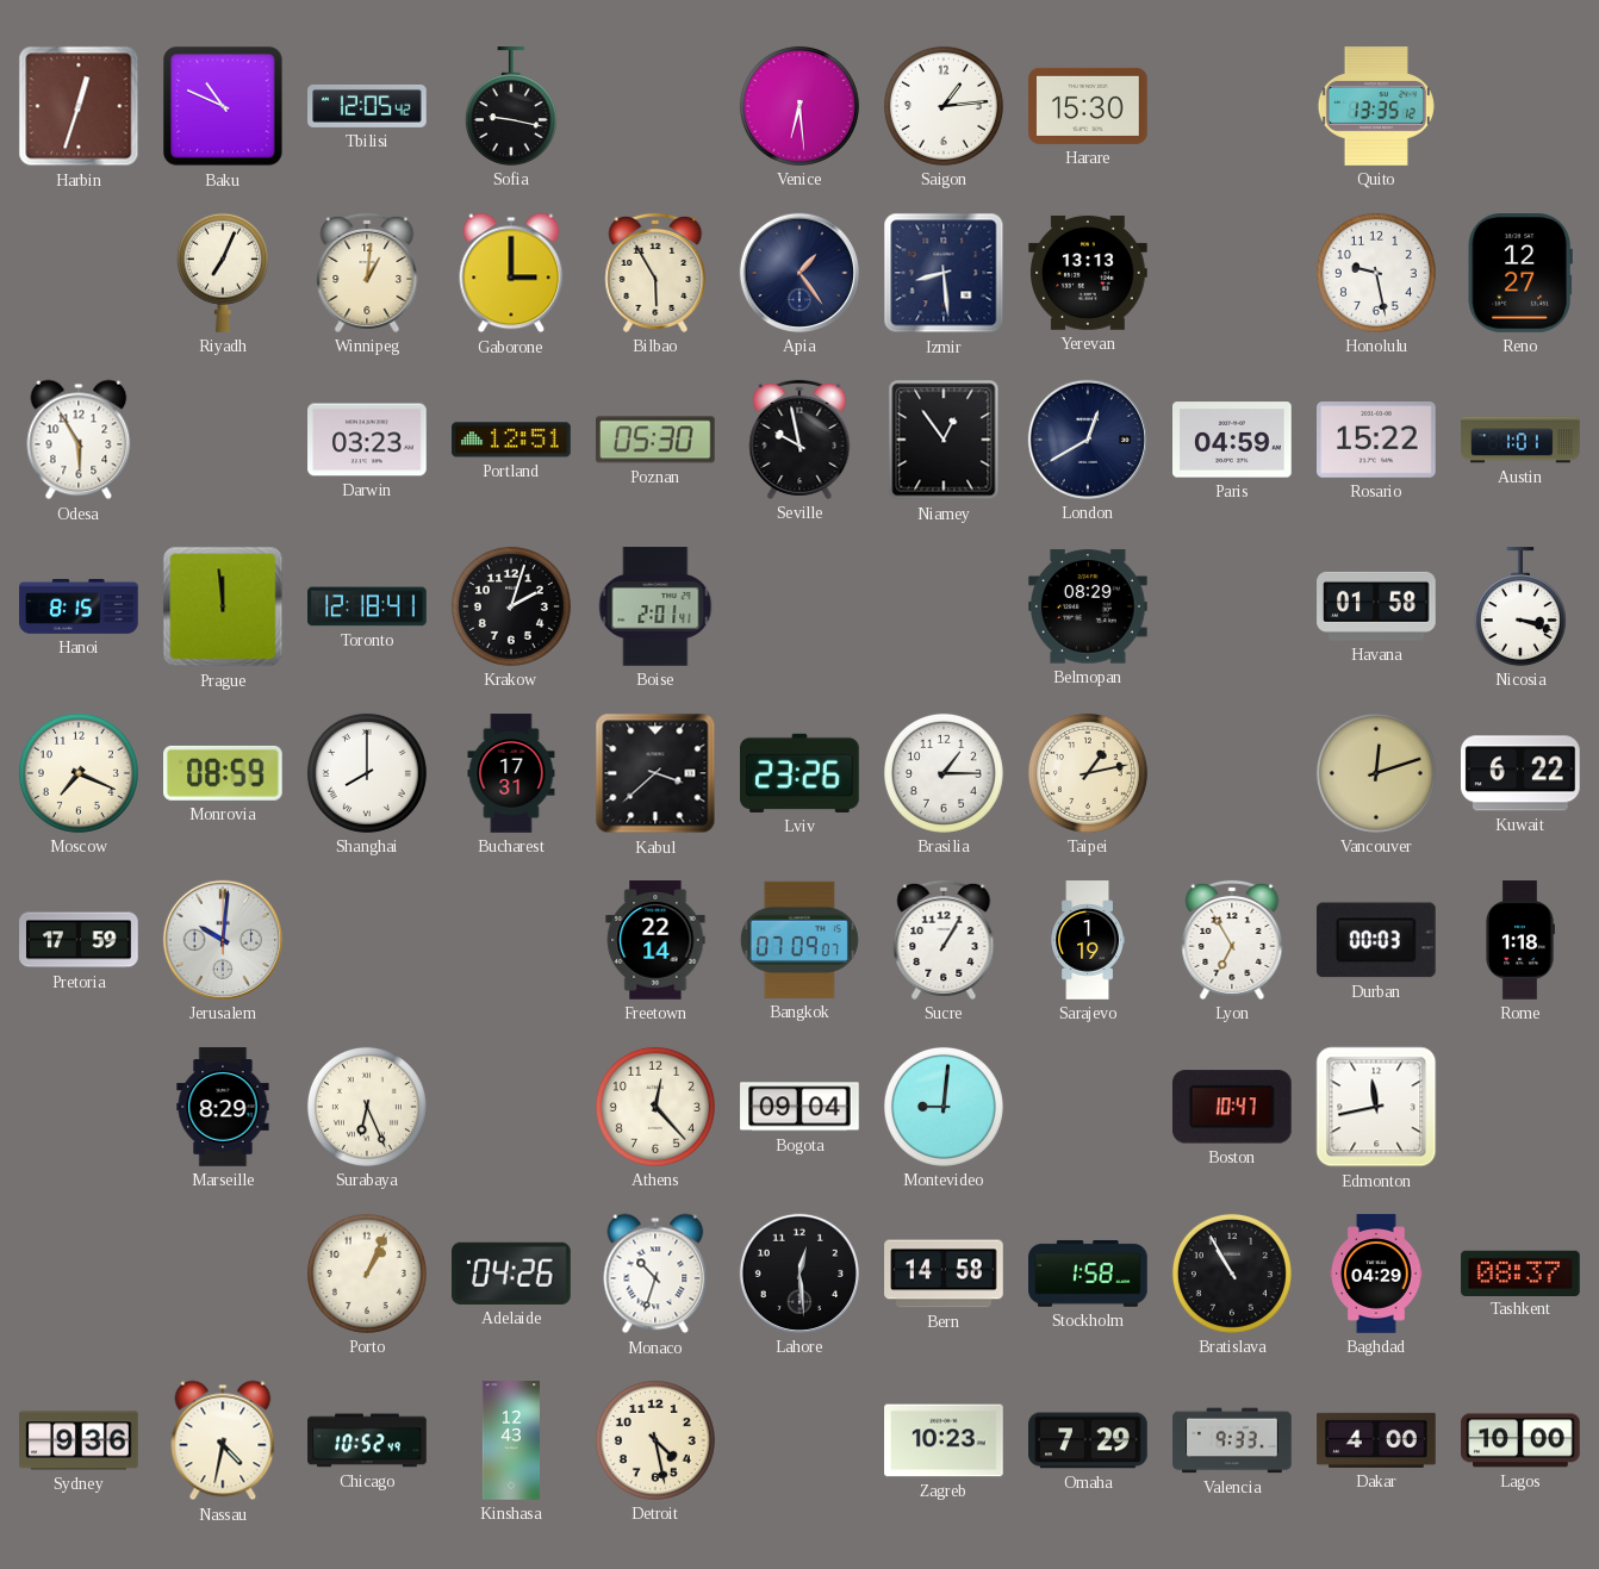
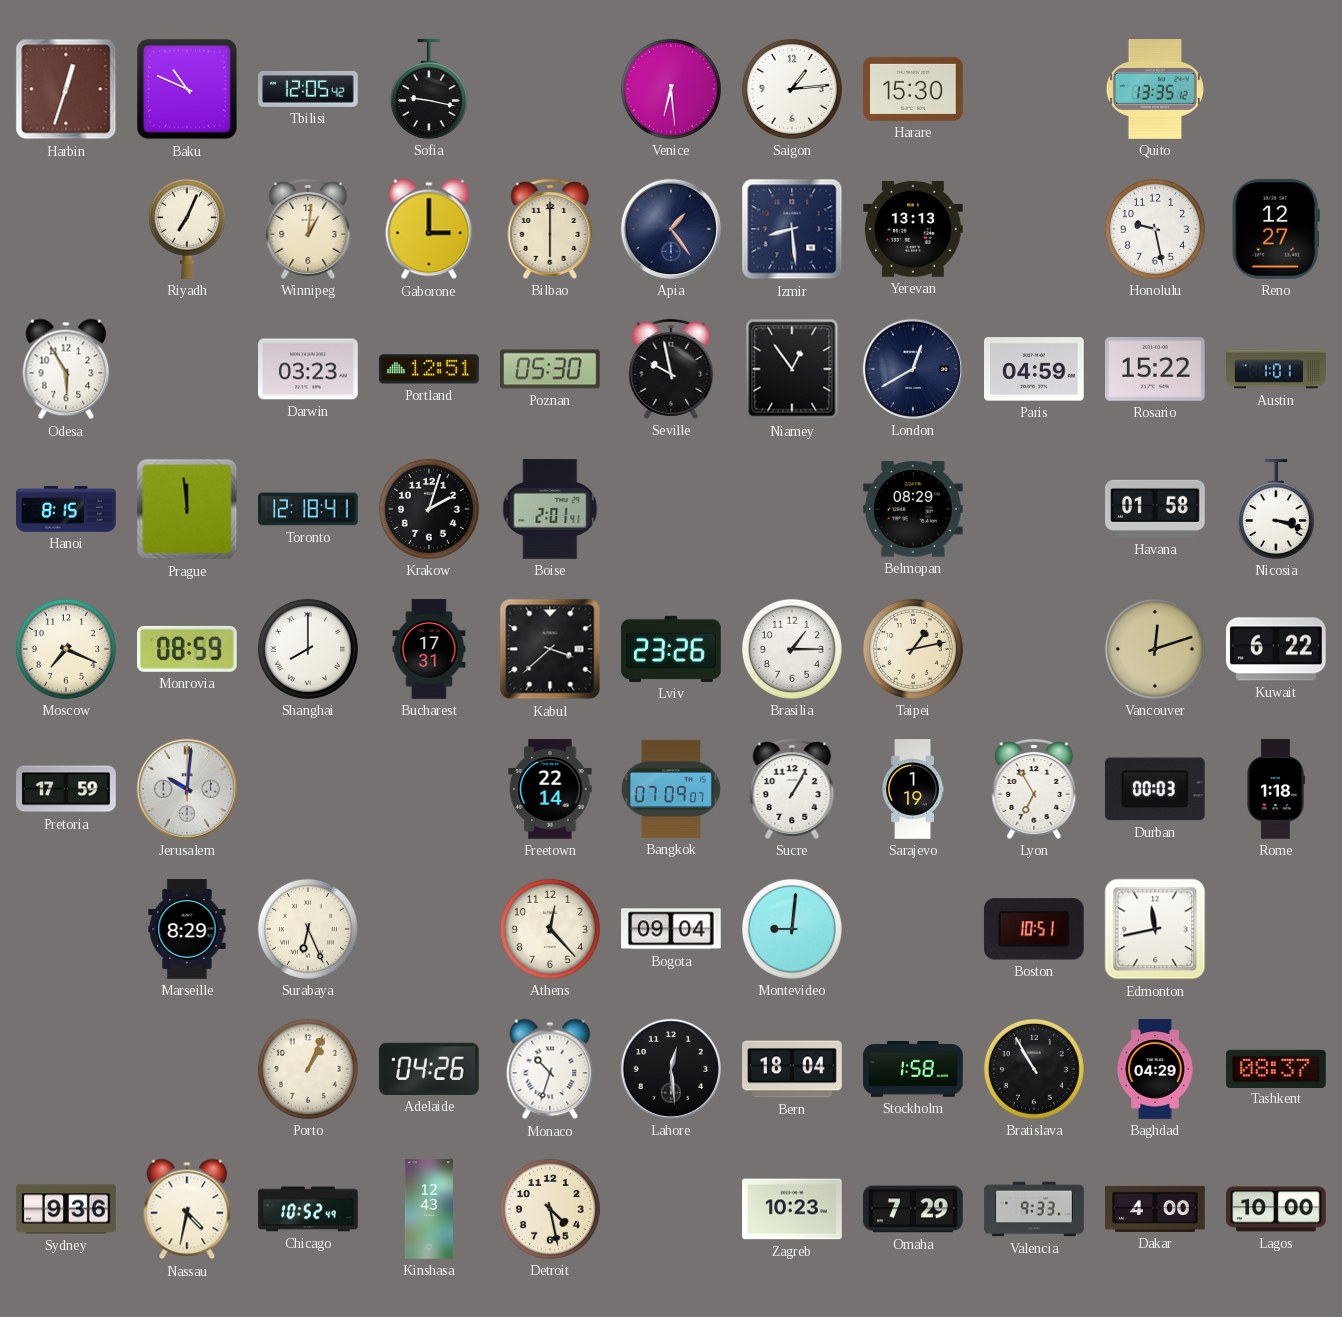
Bilbao: 5:55 -> 6:00 (550, 229)
Boston: 10:47 -> 10:51 (1034, 929)
Bern: 14:58 -> 18:04 (792, 1069)
